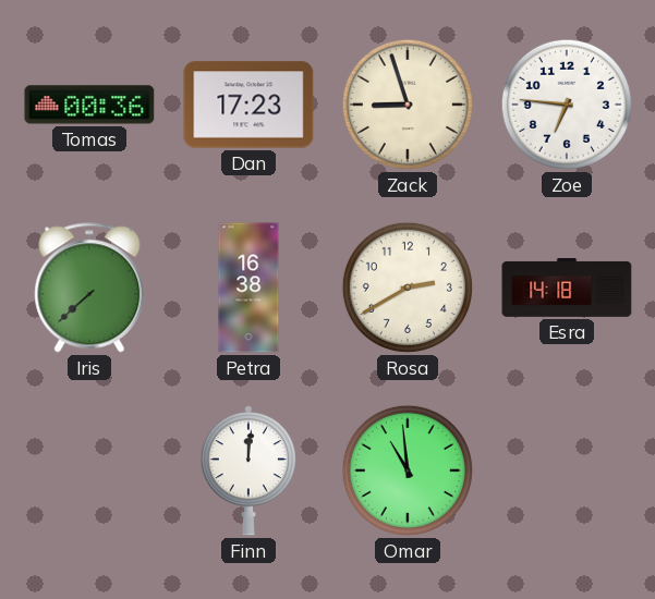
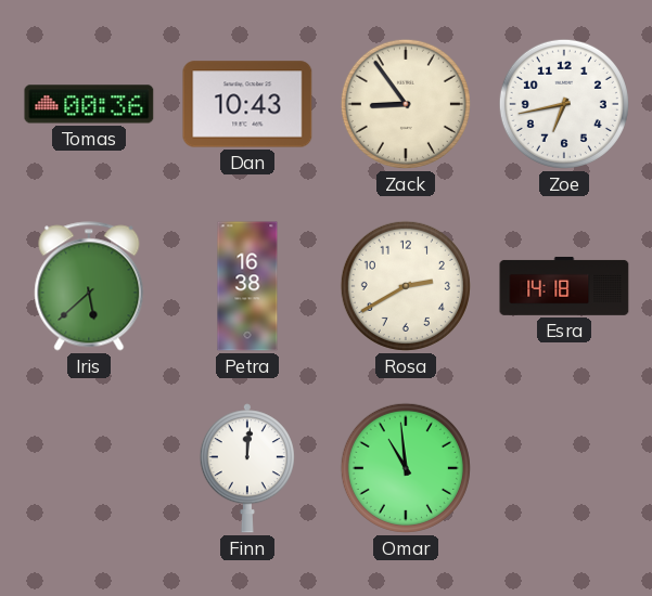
Dan: 17:23 -> 10:43 (247, 104)
Zack: 8:57 -> 8:54 (406, 104)
Zoe: 6:46 -> 6:43 (564, 104)
Iris: 7:38 -> 5:38 (89, 286)
